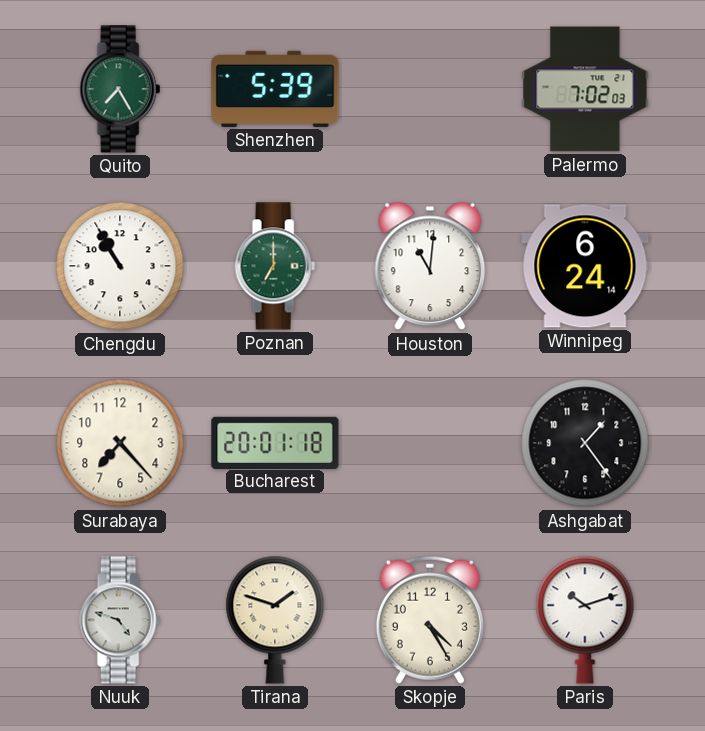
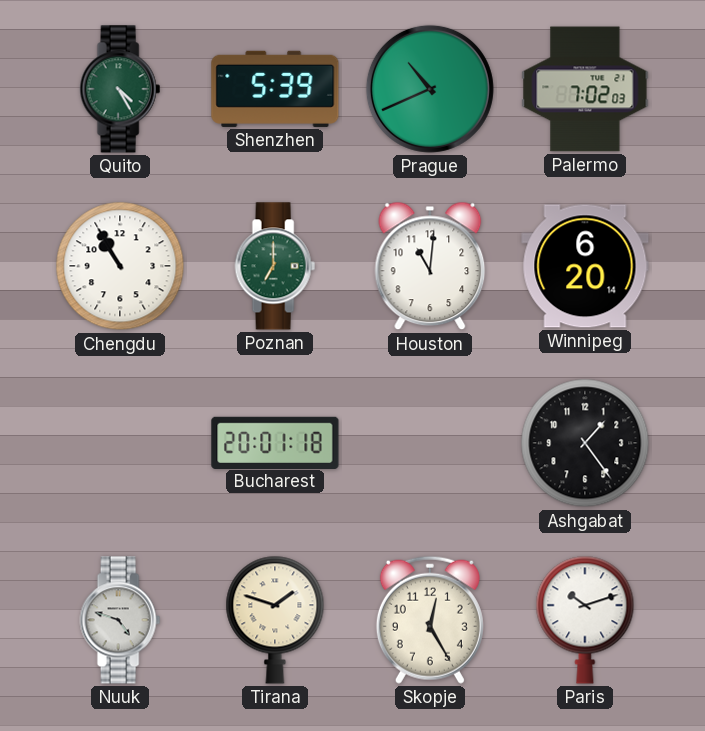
Quito: 7:25 -> 4:25 (120, 89)
Prague: none -> 10:41 (430, 89)
Winnipeg: 6:24 -> 6:20 (585, 266)
Surabaya: 7:23 -> none (120, 443)
Skopje: 4:25 -> 12:25 (430, 620)
